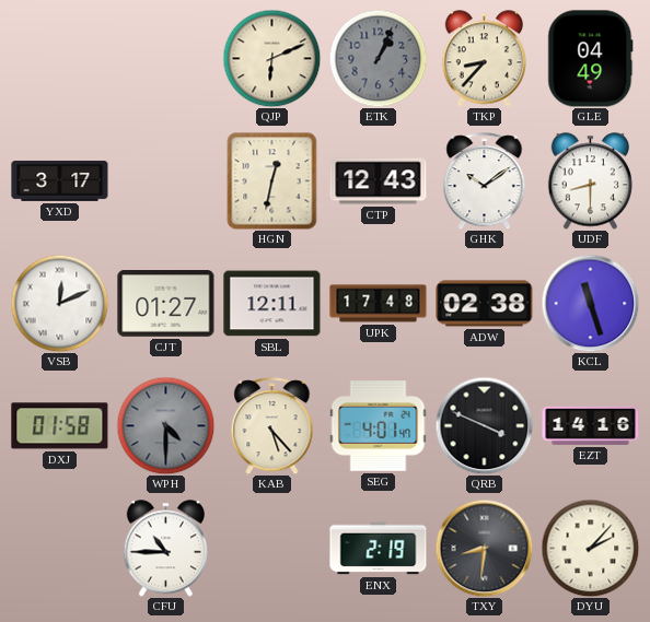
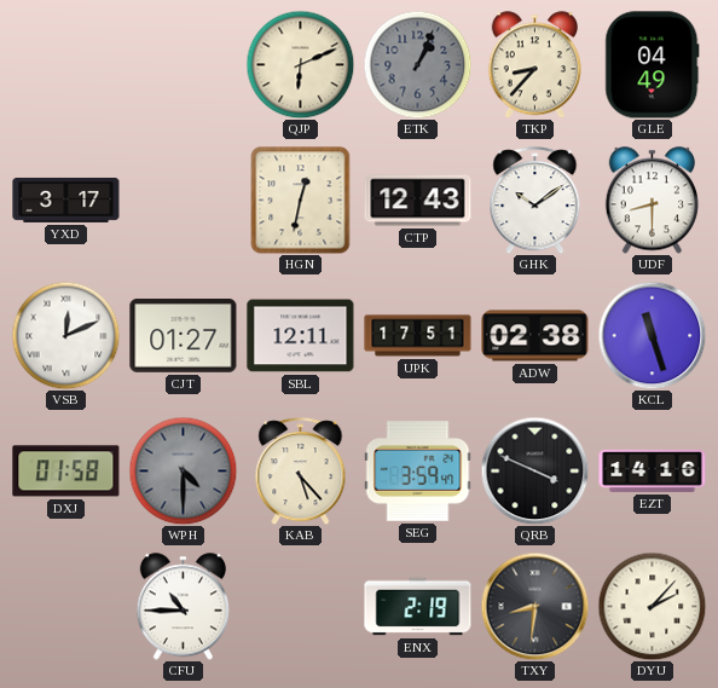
UPK: 17:48 -> 17:51 (418, 336)
SEG: 4:01 -> 3:59 (418, 472)
